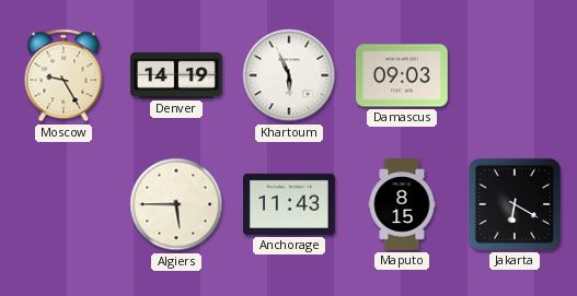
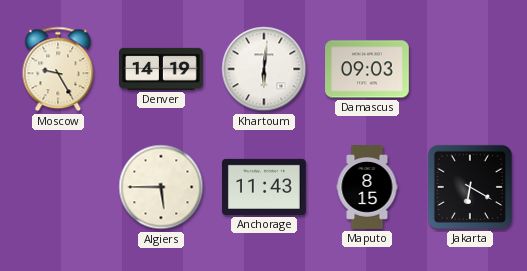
Khartoum: 5:56 -> 6:01 (264, 69)
